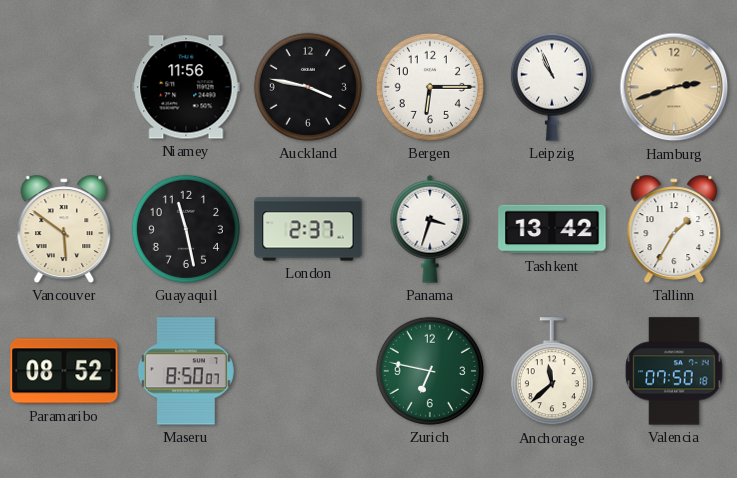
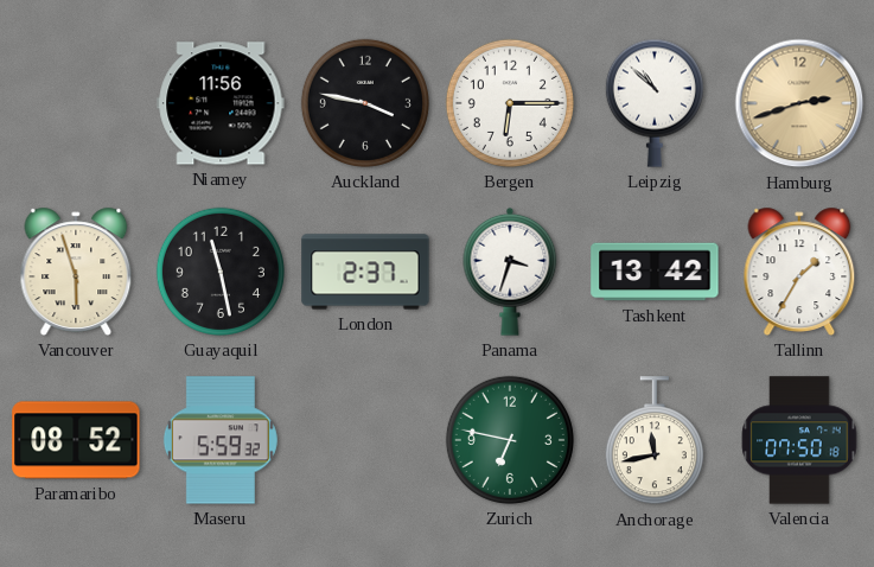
Leipzig: 10:56 -> 10:52 (655, 103)
Vancouver: 5:51 -> 5:57 (76, 272)
Maseru: 8:50 -> 5:59 (221, 440)
Anchorage: 11:38 -> 11:43 (655, 441)
